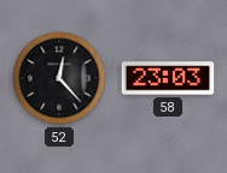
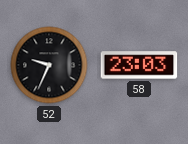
52: 12:23 -> 9:34 (49, 65)
